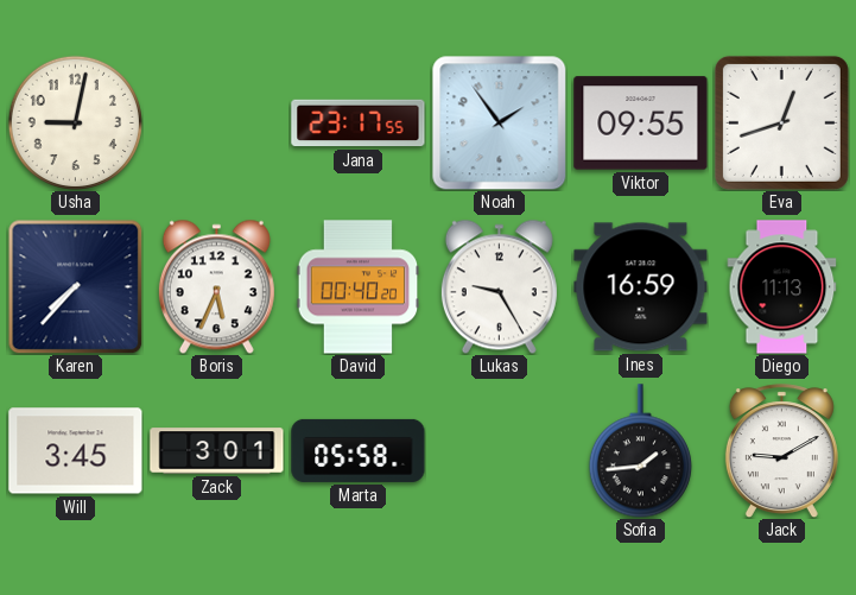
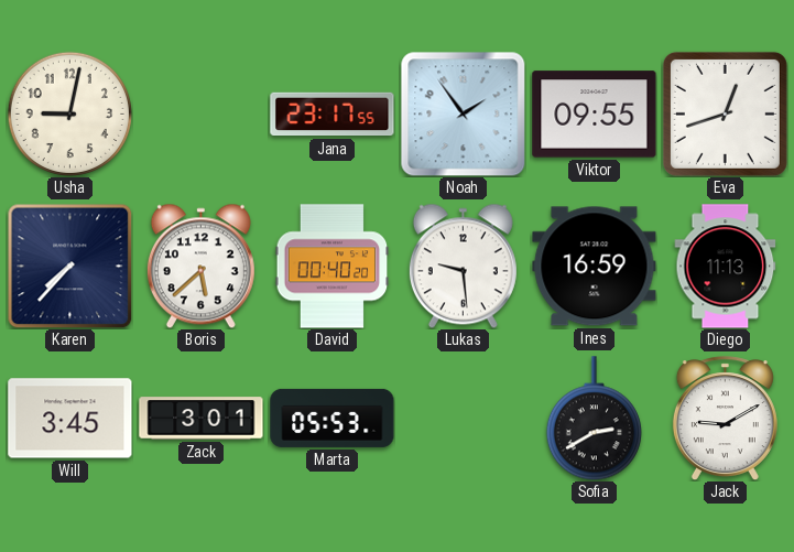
Boris: 5:34 -> 5:38 (200, 266)
Lukas: 9:25 -> 9:29 (463, 266)
Marta: 05:58 -> 05:53 (333, 418)
Sofia: 1:44 -> 2:40 (594, 419)
